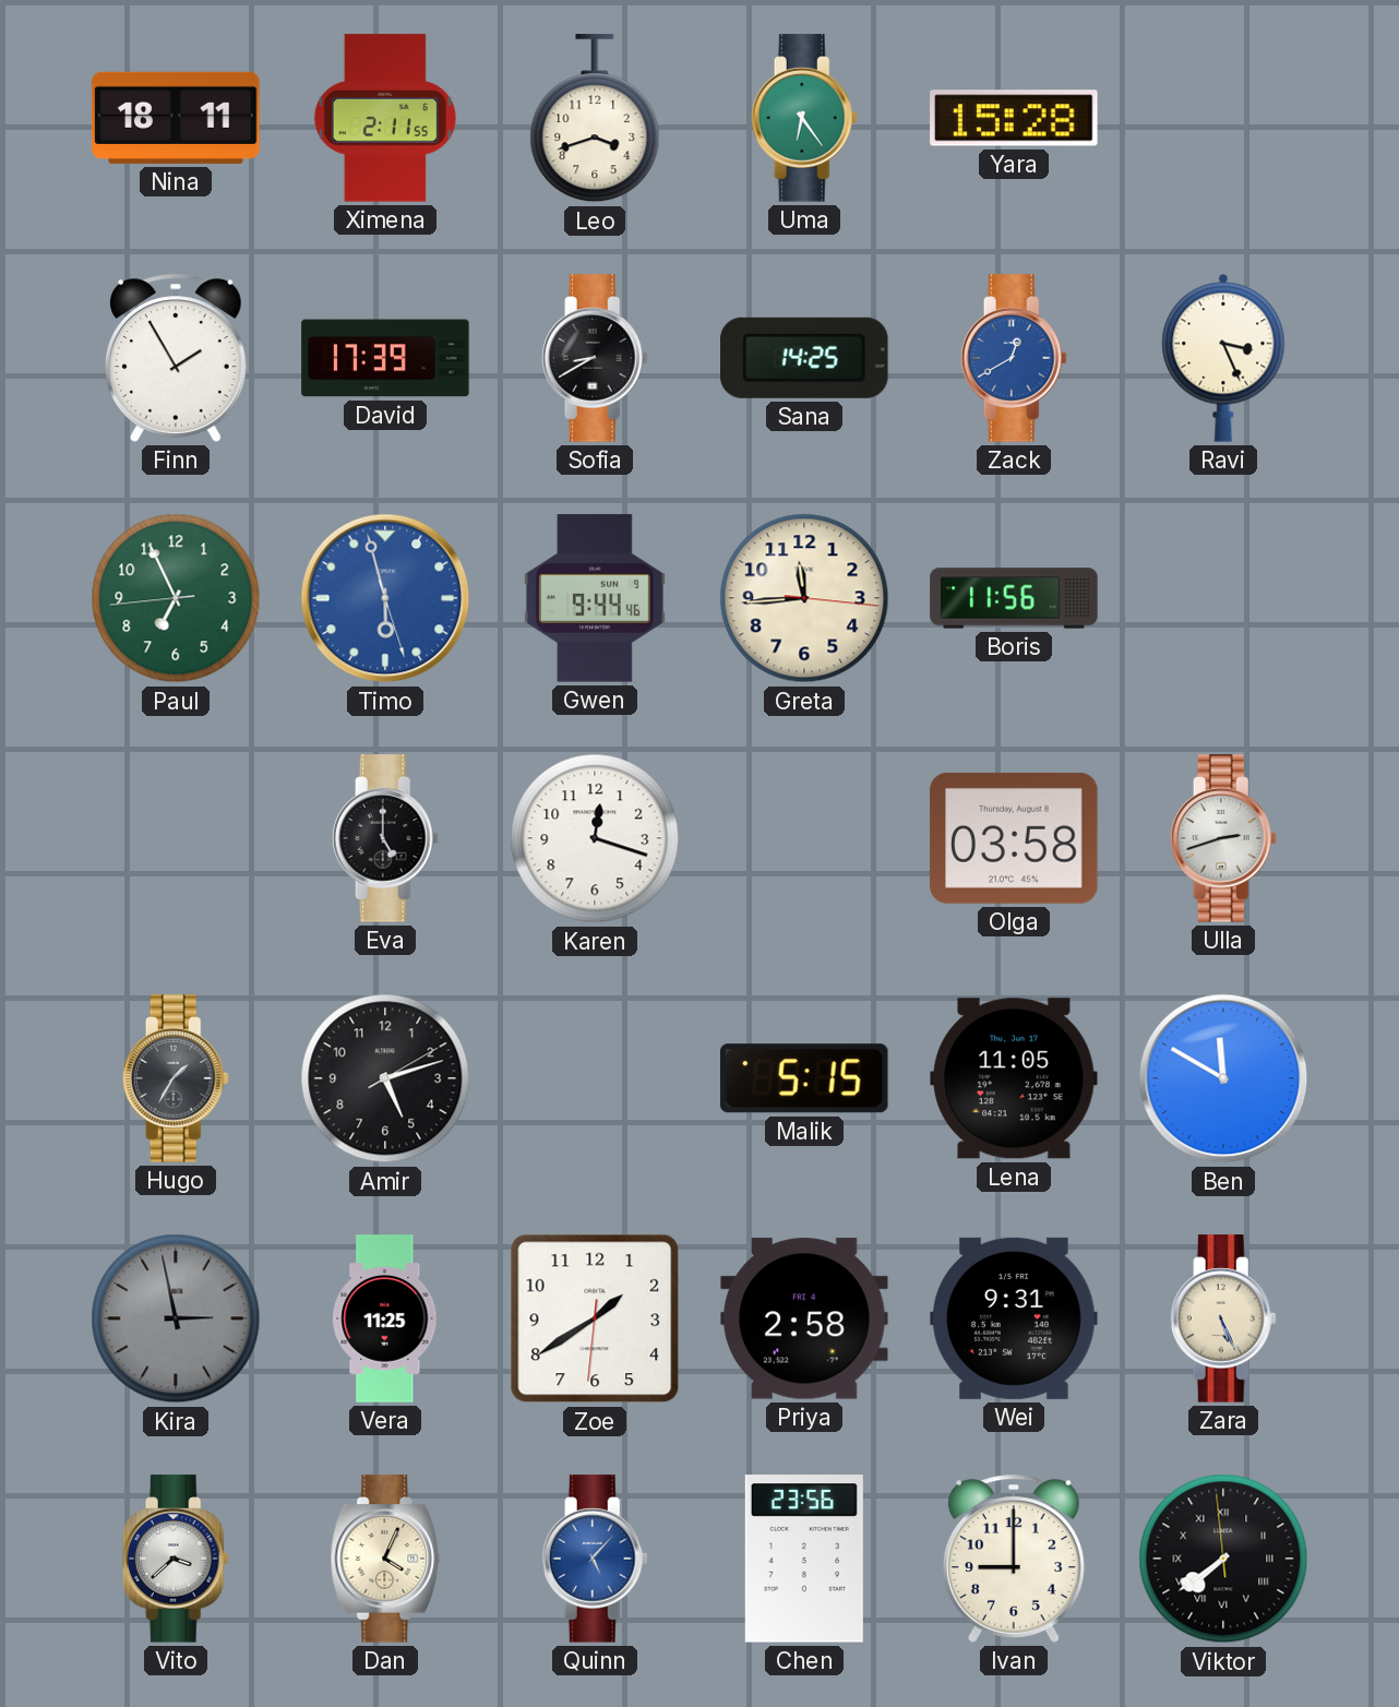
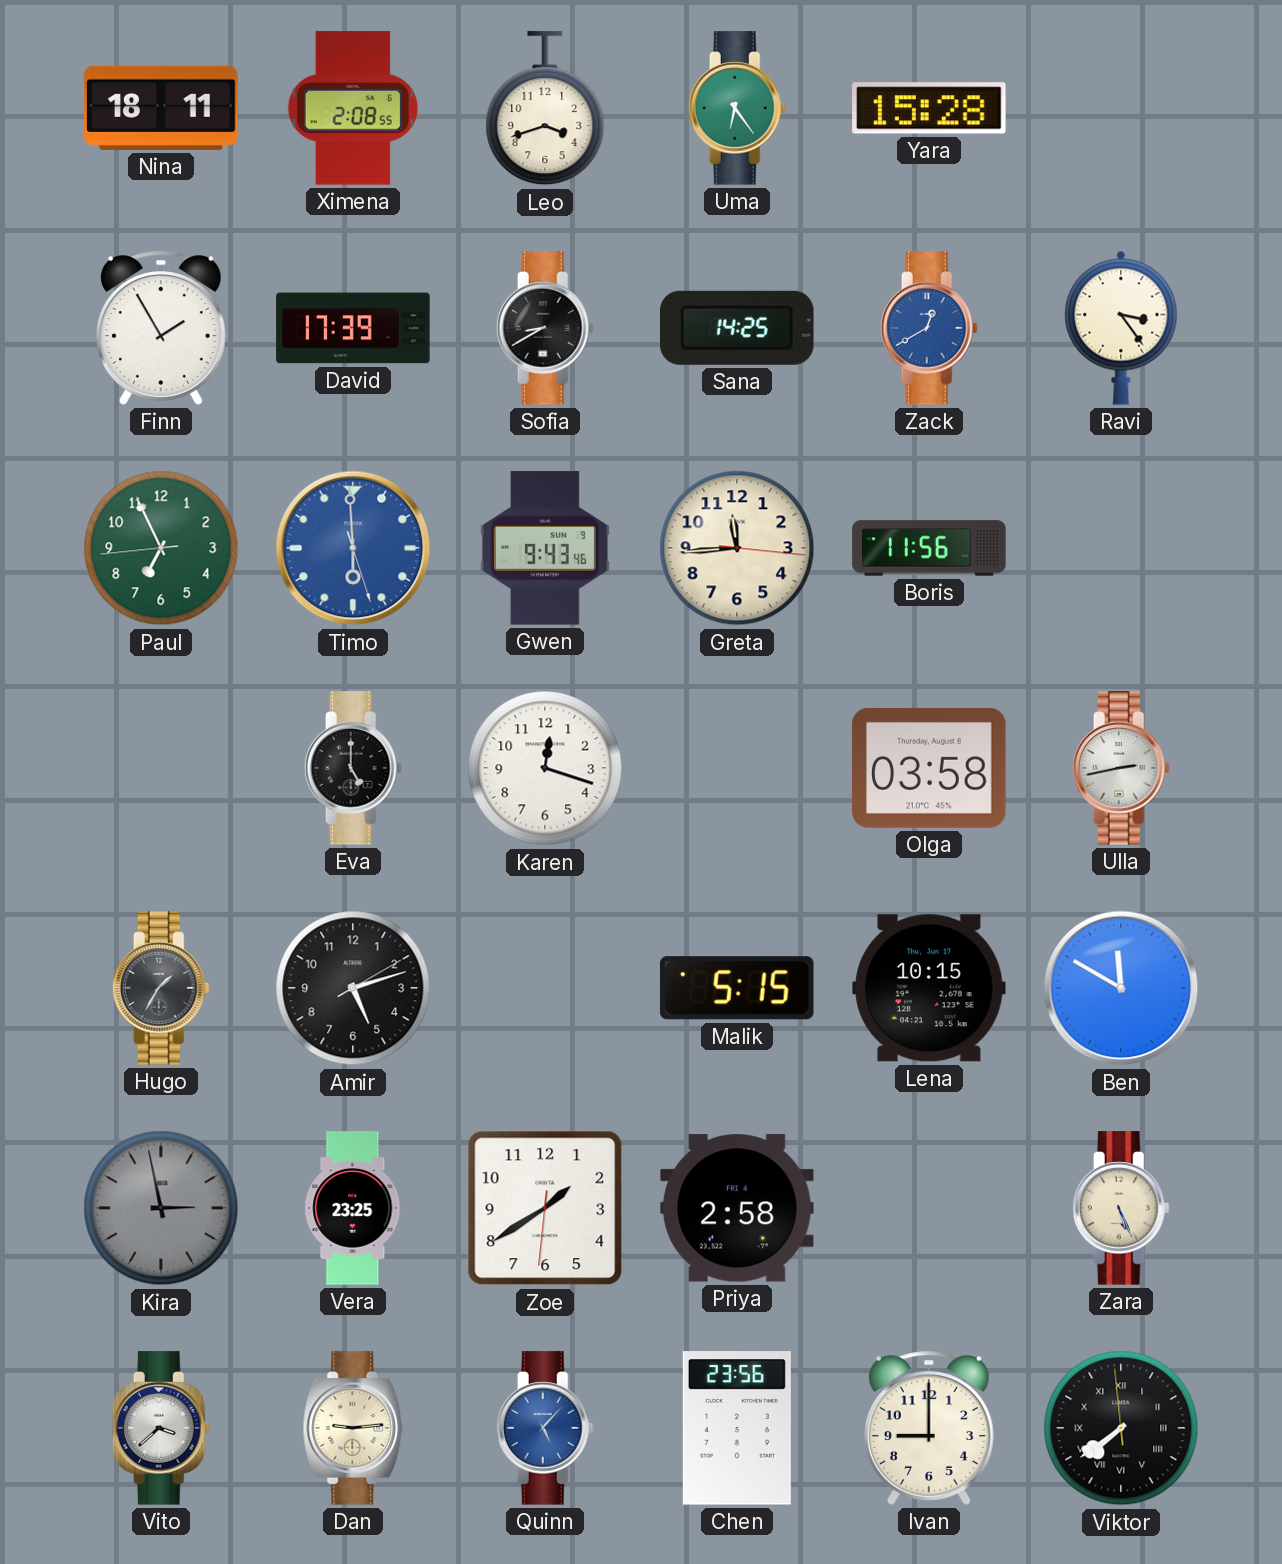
Ximena: 2:11 -> 2:08 (353, 108)
Ravi: 3:26 -> 3:24 (1121, 328)
Timo: 5:57 -> 5:59 (353, 548)
Gwen: 9:44 -> 9:43 (545, 548)
Ulla: 2:42 -> 2:43 (1121, 768)
Lena: 11:05 -> 10:15 (929, 988)
Vera: 11:25 -> 23:25 (353, 1208)
Wei: 9:31 -> none (1014, 1318)
Dan: 4:04 -> 9:14 (353, 1428)
